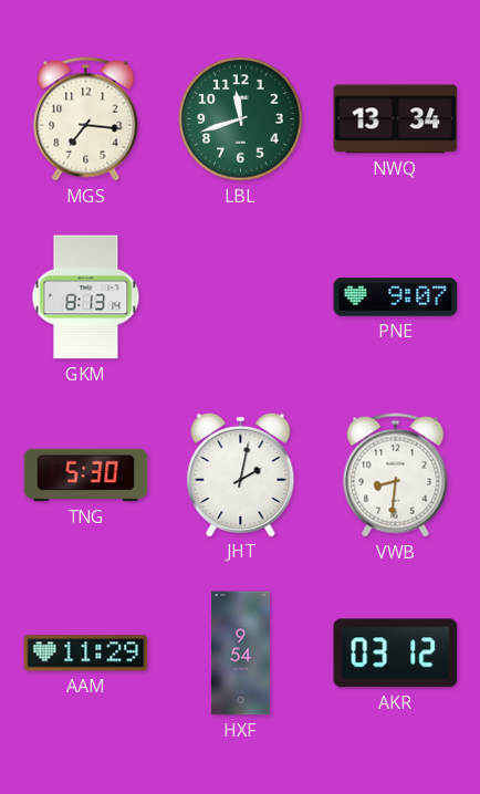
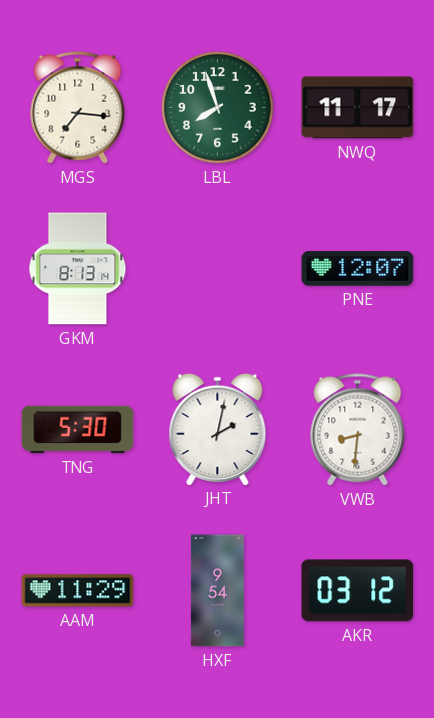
LBL: 11:42 -> 7:57 (218, 108)
NWQ: 13:34 -> 11:17 (358, 108)
PNE: 9:07 -> 12:07 (358, 269)
